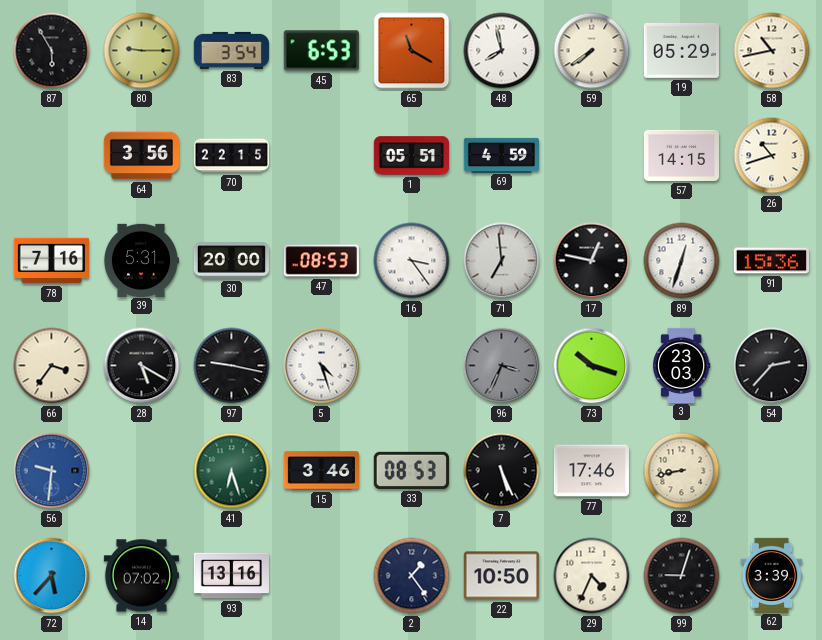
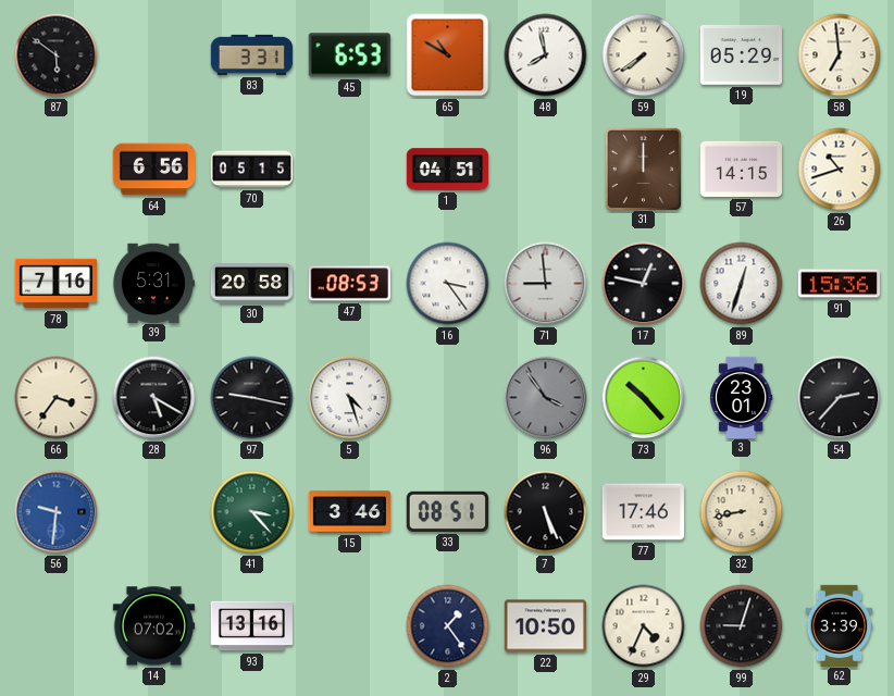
87: 5:55 -> 5:51 (57, 55)
80: 9:15 -> none (142, 51)
83: 3:54 -> 3:31 (251, 54)
65: 11:20 -> 10:50 (448, 55)
58: 10:43 -> 6:59 (840, 55)
64: 3:56 -> 6:56 (153, 170)
70: 22:15 -> 05:15 (251, 170)
1: 05:51 -> 04:51 (447, 170)
69: 4:59 -> none (501, 155)
31: none -> 12:00 (643, 169)
30: 20:00 -> 20:58 (251, 284)
71: 6:59 -> 8:59 (546, 284)
96: 3:34 -> 3:54 (546, 398)
73: 10:18 -> 10:23 (644, 398)
3: 23:03 -> 23:01 (742, 397)
41: 6:27 -> 3:23 (252, 512)
33: 08:53 -> 08:51 (447, 511)
72: 5:37 -> none (52, 576)
